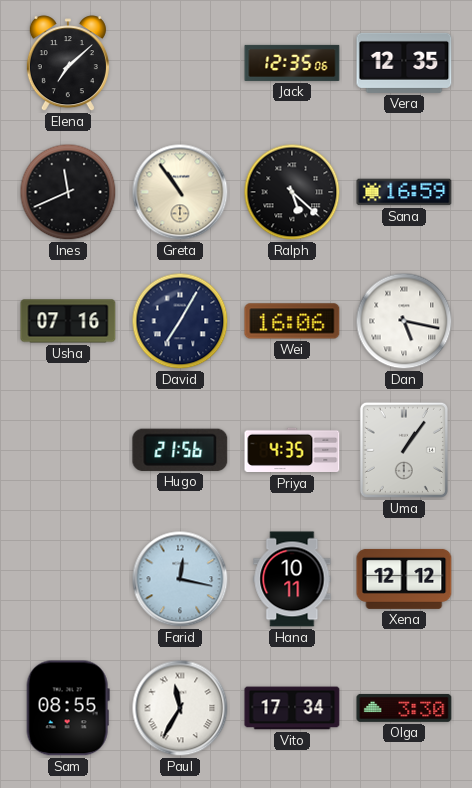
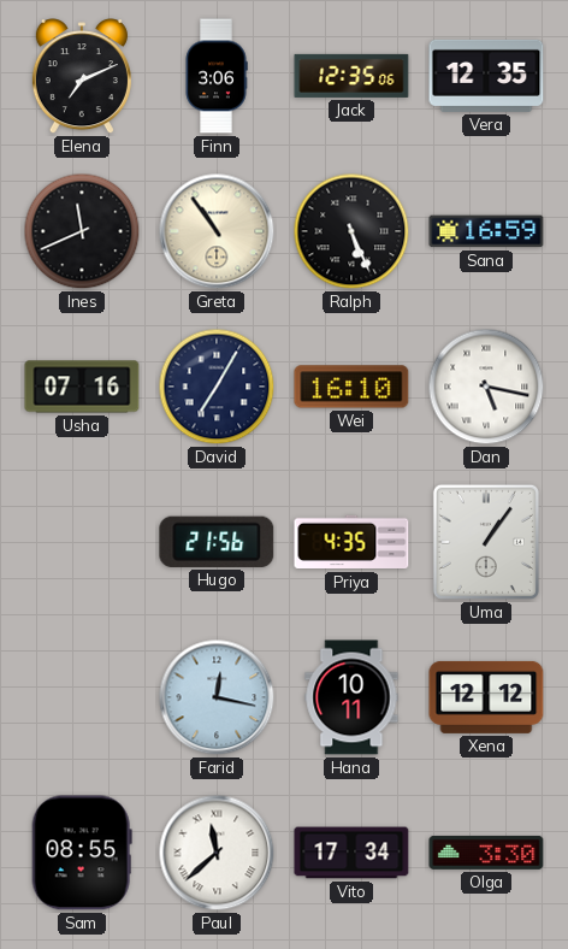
Elena: 7:08 -> 7:11 (82, 77)
Finn: none -> 3:06 (217, 76)
Ralph: 5:22 -> 5:26 (351, 231)
Wei: 16:06 -> 16:10 (351, 387)
Paul: 11:35 -> 11:38 (217, 853)
